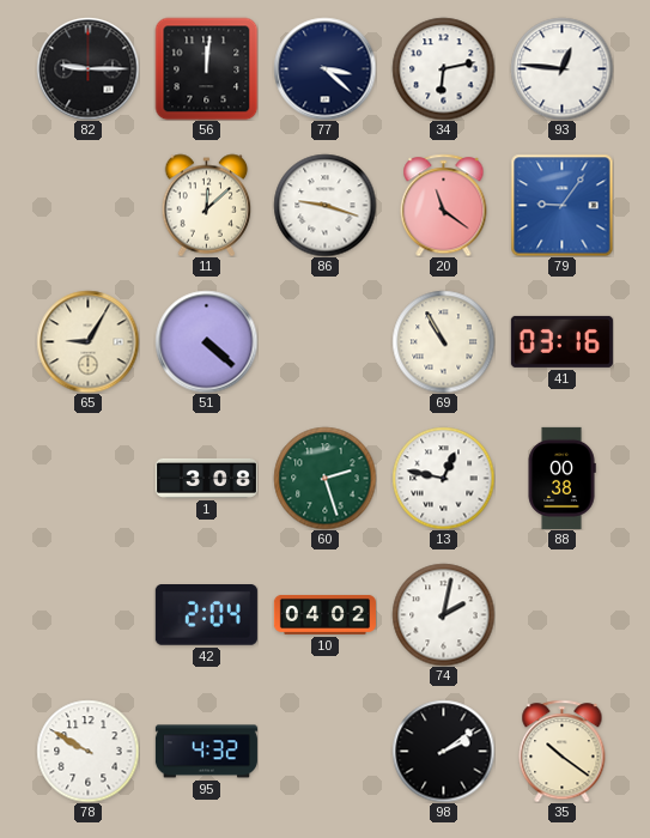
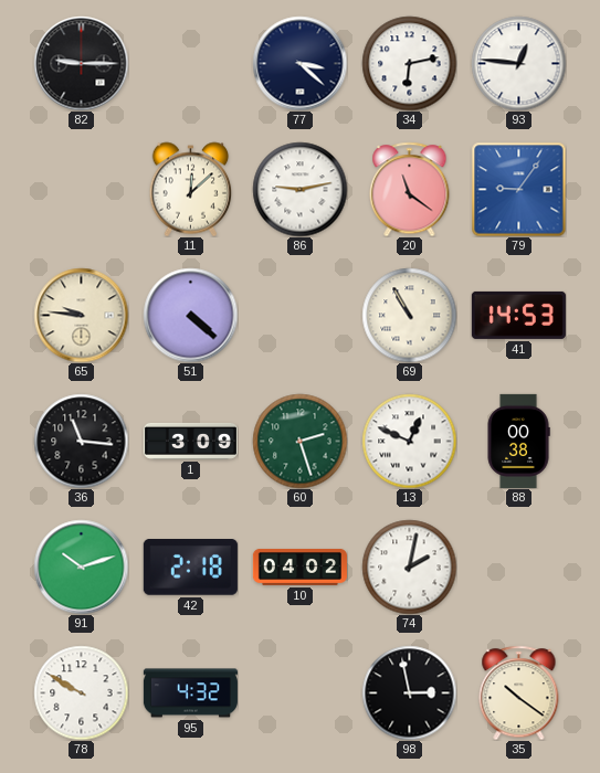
56: 12:01 -> none (206, 68)
86: 9:18 -> 9:13 (299, 189)
65: 9:05 -> 9:46 (81, 315)
41: 03:16 -> 14:53 (518, 315)
36: none -> 11:16 (81, 441)
1: 3:08 -> 3:09 (190, 441)
13: 12:47 -> 12:49 (409, 441)
91: none -> 10:12 (81, 566)
42: 2:04 -> 2:18 (190, 568)
98: 2:09 -> 2:58 (409, 692)
